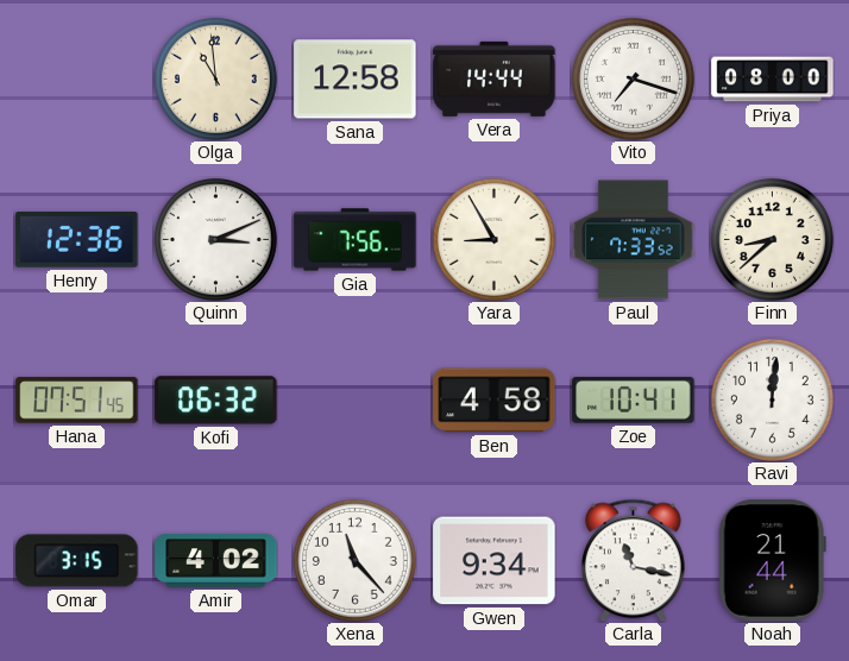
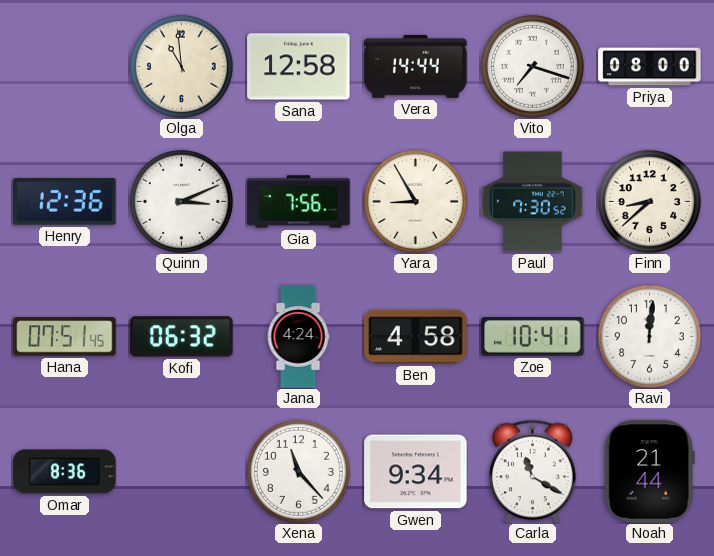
Paul: 7:33 -> 7:30 (533, 202)
Jana: none -> 4:24 (298, 337)
Omar: 3:15 -> 8:36 (65, 472)
Amir: 4:02 -> none (216, 561)
Carla: 11:17 -> 11:20 (533, 471)
